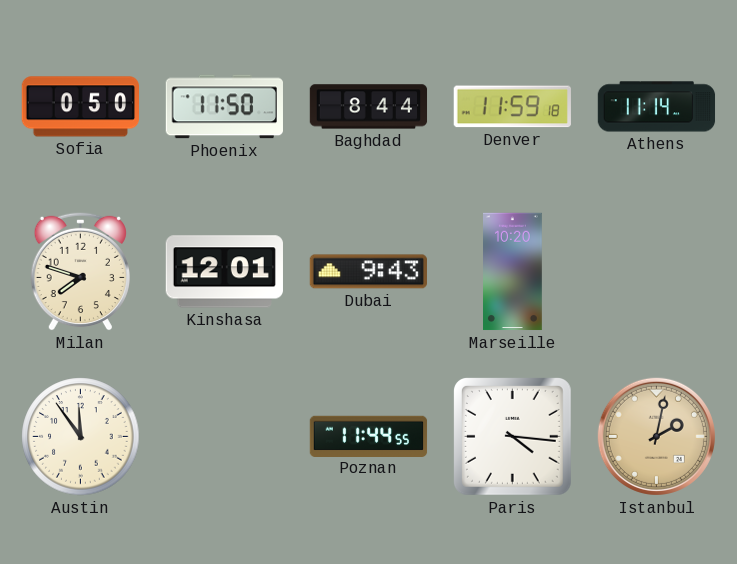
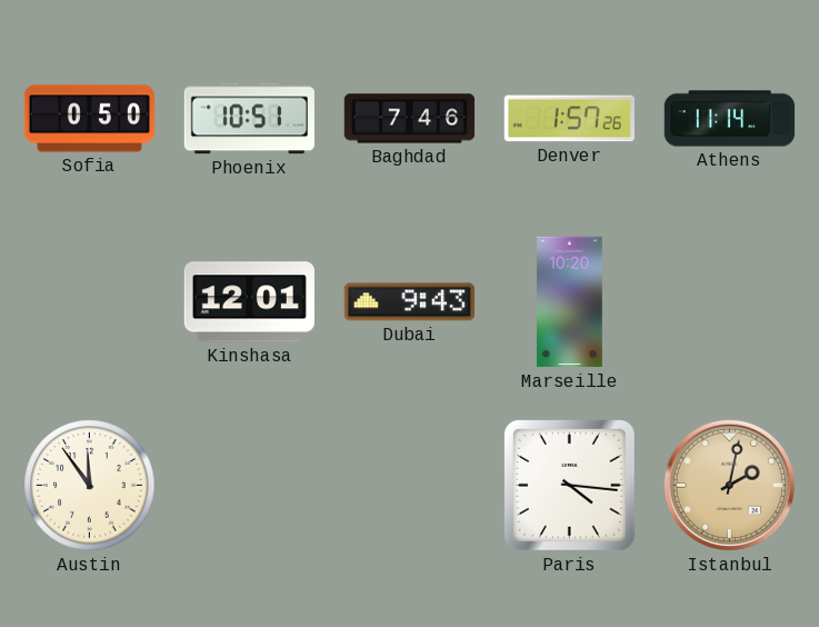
Phoenix: 11:50 -> 10:51 (249, 119)
Baghdad: 8:44 -> 7:46 (410, 119)
Denver: 11:59 -> 1:57 (569, 119)
Milan: 7:48 -> none (80, 271)
Poznan: 11:44 -> none (369, 436)
